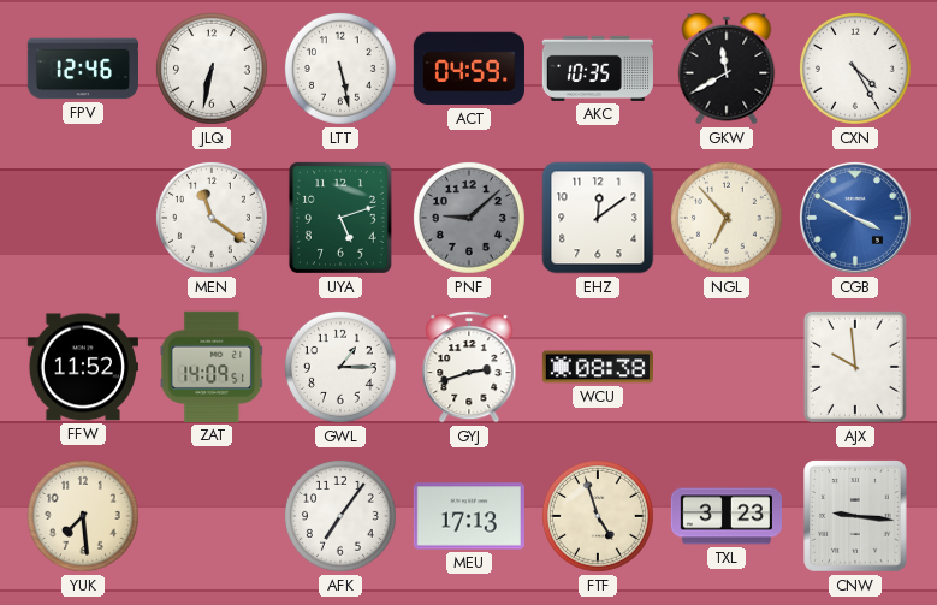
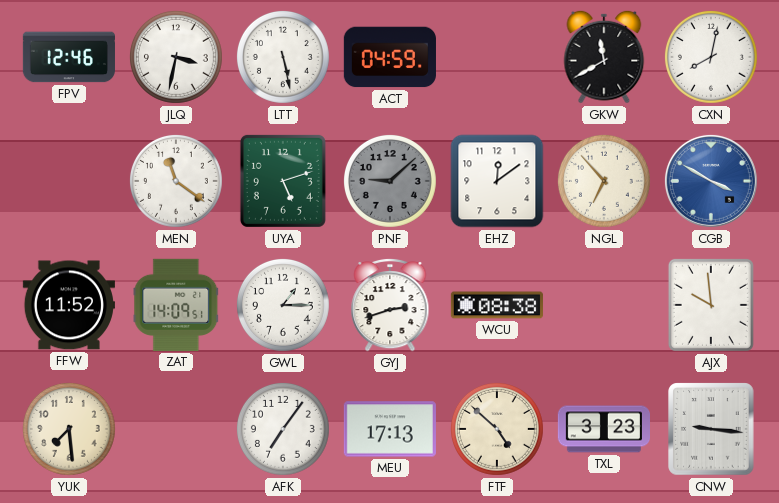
JLQ: 6:32 -> 3:32 (176, 57)
AKC: 10:35 -> none (598, 69)
CXN: 4:25 -> 8:02 (711, 57)
FTF: 4:57 -> 4:52 (497, 429)
